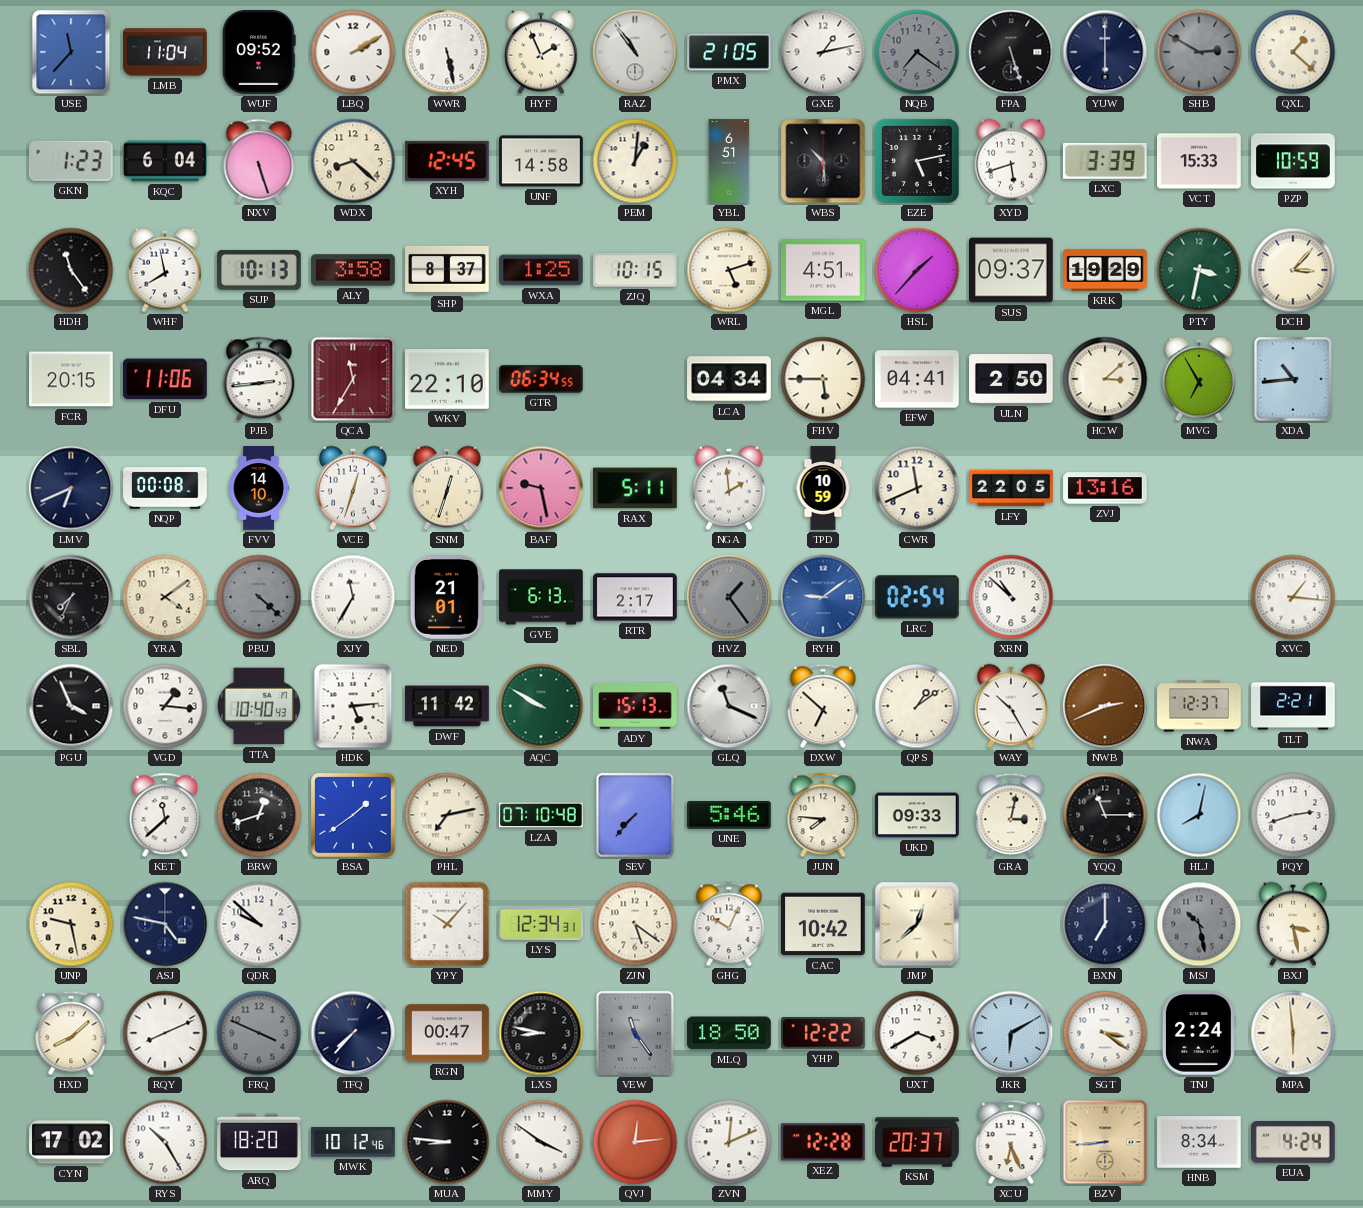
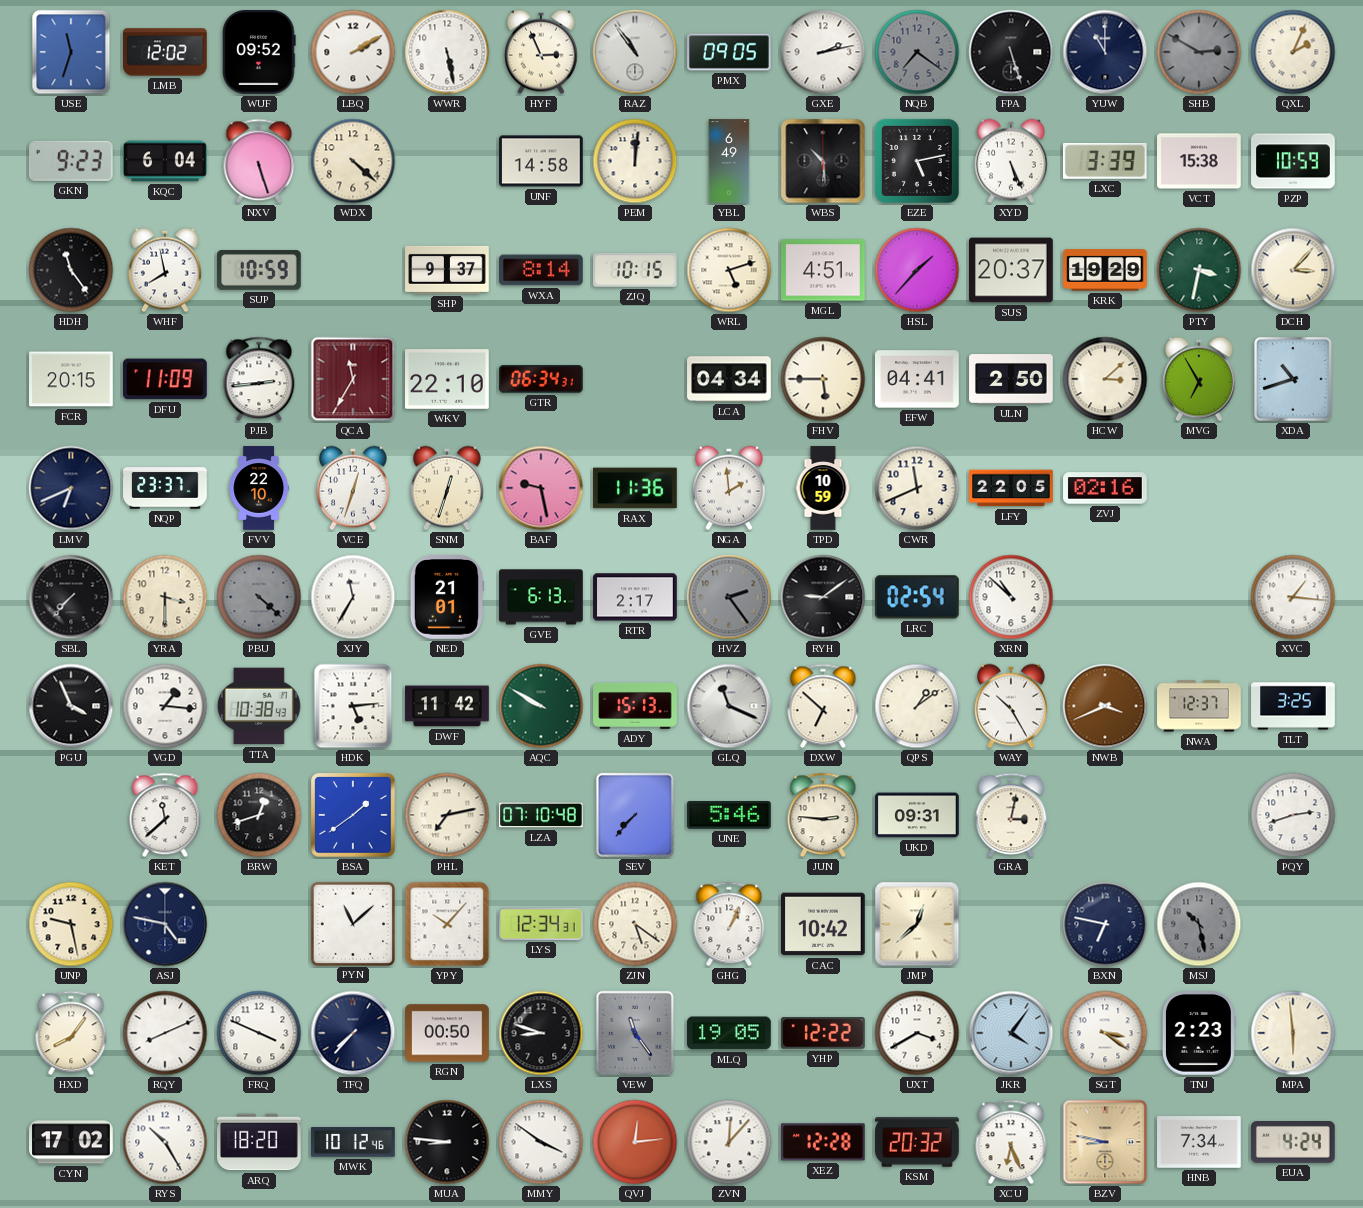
USE: 11:37 -> 11:33 (71, 52)
LMB: 11:04 -> 12:02 (165, 52)
HYF: 1:56 -> 2:56 (542, 52)
PMX: 21:05 -> 09:05 (729, 52)
GXE: 1:13 -> 2:13 (823, 52)
YUW: 6:00 -> 11:00 (1105, 52)
QXL: 1:22 -> 2:04 (1293, 52)
GKN: 1:23 -> 9:23 (71, 161)
WDX: 8:22 -> 4:22 (353, 161)
XYH: 12:45 -> none (447, 161)
PEM: 1:01 -> 12:01 (635, 161)
YBL: 6:51 -> 6:49 (729, 161)
XYD: 5:42 -> 5:26 (1012, 161)
VCT: 15:33 -> 15:38 (1200, 161)
SUP: 10:13 -> 10:59 (259, 270)
ALY: 3:58 -> none (353, 270)
SHP: 8:37 -> 9:37 (447, 270)
WXA: 1:25 -> 8:14 (542, 270)
SUS: 09:37 -> 20:37 (1012, 270)
DFU: 11:06 -> 11:09 (166, 379)
GTR: 06:34:55 -> 06:34:31 (542, 379)
XDA: 10:44 -> 10:42 (1293, 379)
NQP: 00:08 -> 23:37 (165, 488)
FVV: 14:10 -> 22:10 (258, 488)
RAX: 5:11 -> 11:36 (635, 488)
ZVJ: 13:16 -> 02:16 (1105, 488)
SBL: 7:34 -> 7:37 (71, 597)
YRA: 4:09 -> 3:30 (165, 597)
HVZ: 1:24 -> 2:24 (729, 597)
RYH dial: blue -> black (823, 597)
TTA: 10:40 -> 10:38 (259, 706)
NWB: 2:41 -> 3:41 (1105, 706)
TLT: 2:21 -> 3:25 (1293, 706)
JUN: 7:46 -> 2:46 (823, 815)
UKD: 09:33 -> 09:31 (917, 815)
YQQ: 11:15 -> none (1105, 815)
HLJ: 8:02 -> none (1199, 815)
QDR: 9:52 -> none (259, 924)
PYN: none -> 11:08 (352, 923)
GHG: 10:04 -> 1:04 (729, 924)
BXN: 7:00 -> 6:47 (1105, 924)
BXJ: 3:28 -> none (1294, 924)
HXD: 8:08 -> 8:06 (71, 1033)
FRQ dial: grey -> white (259, 1033)
RGN: 00:47 -> 00:50 (447, 1033)
LXS: 8:47 -> 8:48 (541, 1033)
MLQ: 18:50 -> 19:05 (729, 1033)
JKR: 6:10 -> 4:06 (1011, 1033)
TNJ: 2:24 -> 2:23 (1199, 1034)
ZVN: 12:11 -> 12:07 (729, 1142)
KSM: 20:37 -> 20:32 (917, 1142)
BZV: 8:44 -> 8:47 (1105, 1142)
HNB: 8:34 -> 7:34 (1200, 1142)
